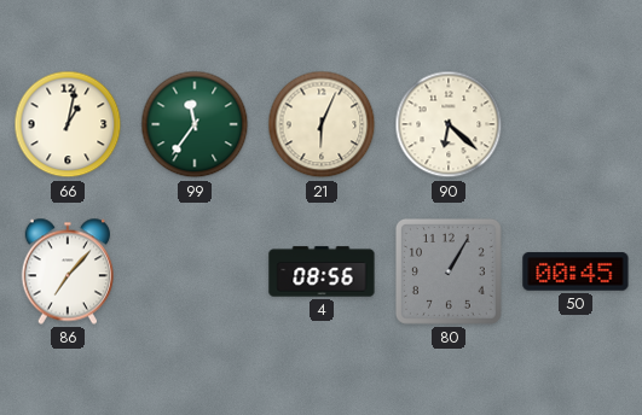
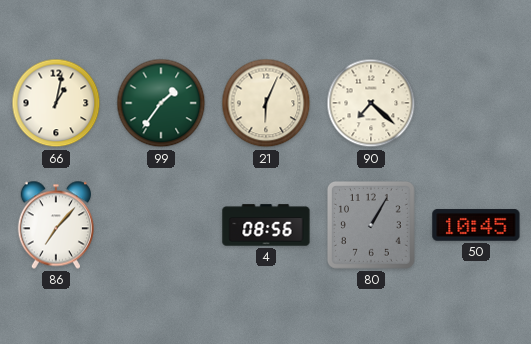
99: 11:36 -> 1:36 (161, 103)
90: 6:22 -> 7:22 (371, 103)
50: 00:45 -> 10:45 (476, 225)
